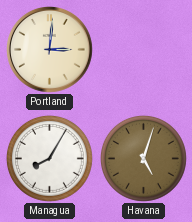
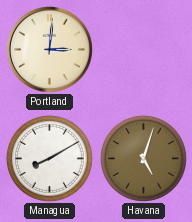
Managua: 8:05 -> 8:10 (49, 158)
